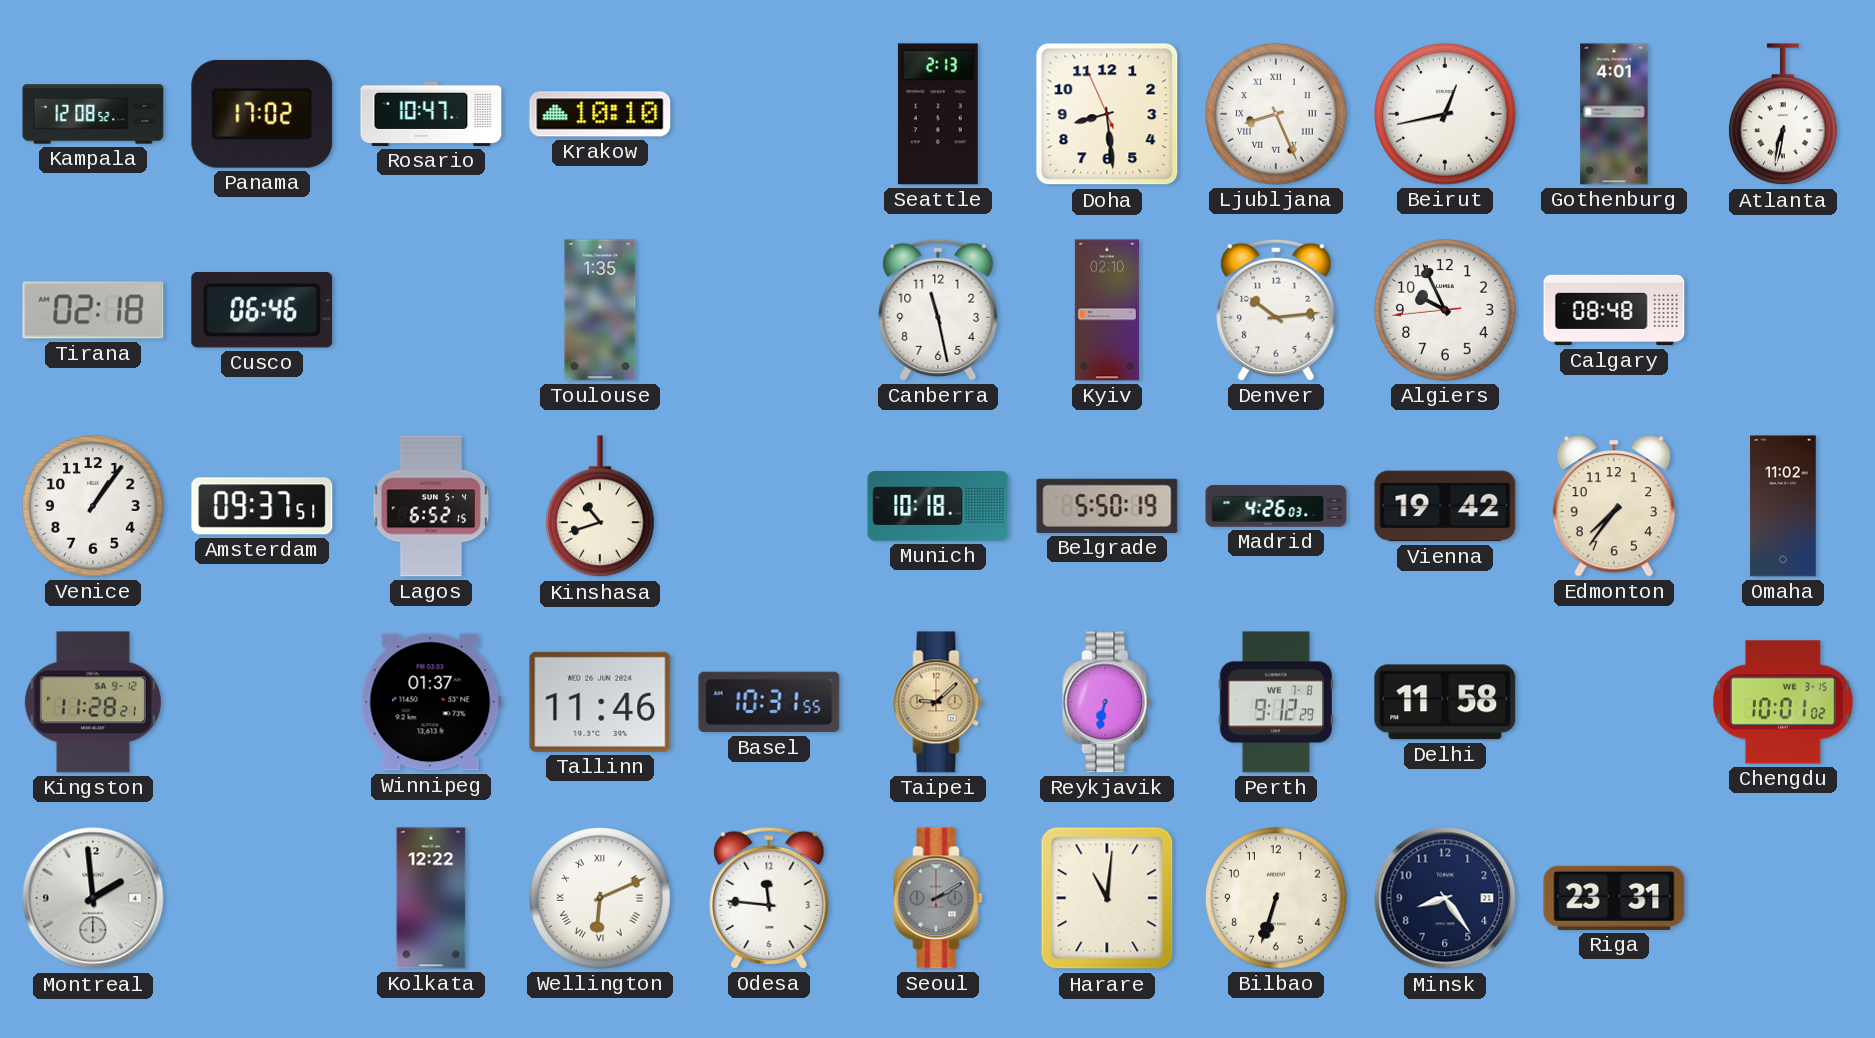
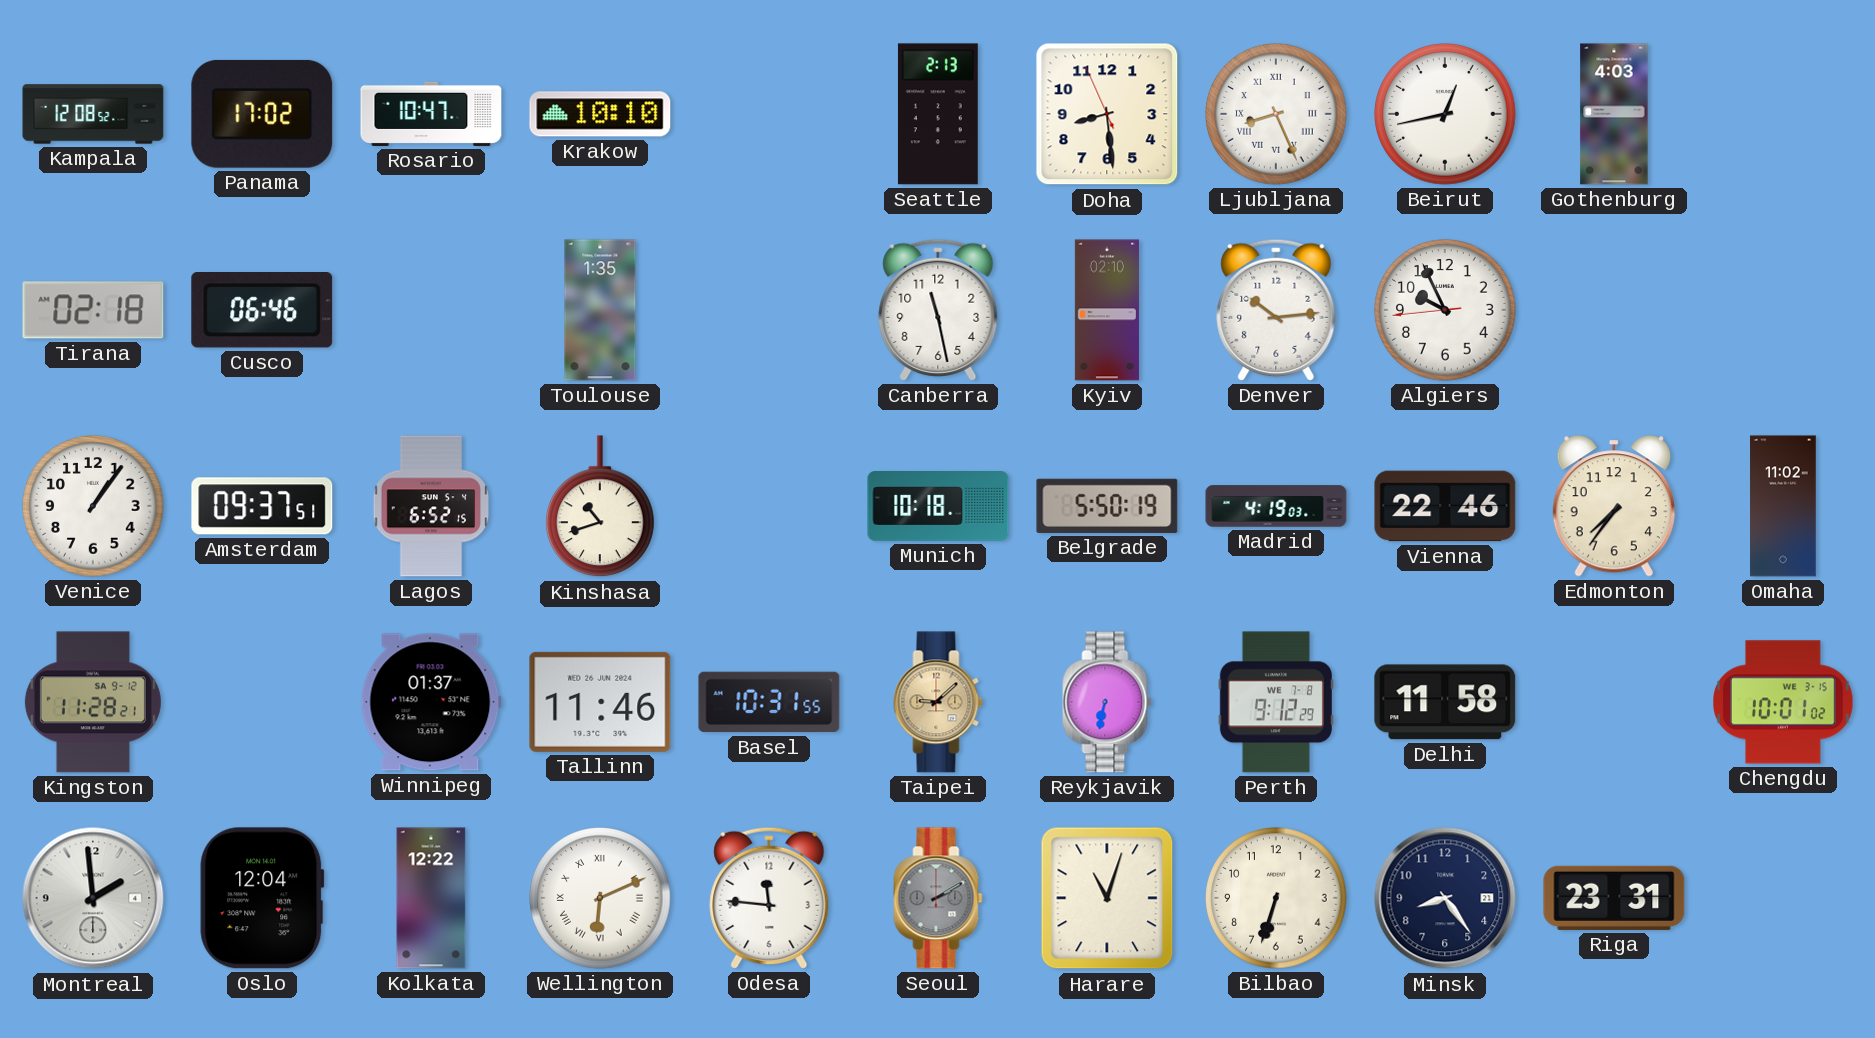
Gothenburg: 4:01 -> 4:03 (1614, 114)
Atlanta: 6:32 -> none (1784, 115)
Calgary: 08:48 -> none (1614, 310)
Madrid: 4:26 -> 4:19 (1276, 506)
Vienna: 19:42 -> 22:46 (1445, 506)
Oslo: none -> 12:04 (262, 898)
Harare: 11:01 -> 11:03 (1107, 898)
